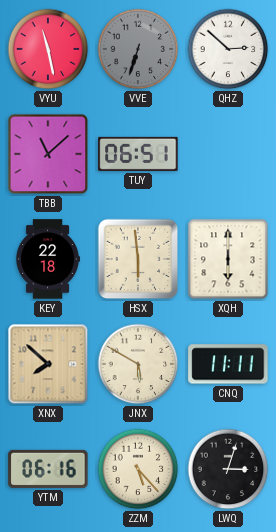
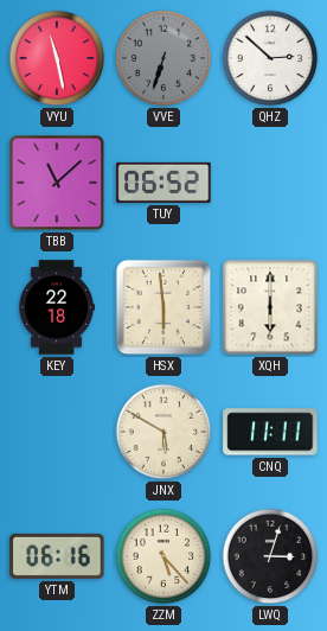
TUY: 06:51 -> 06:52 (163, 183)
XNX: 7:52 -> none (48, 364)
